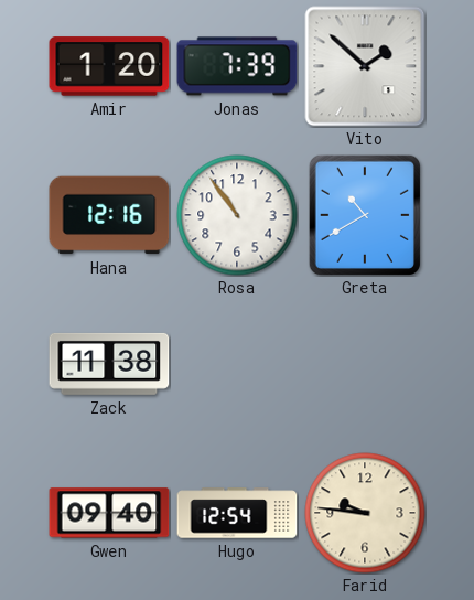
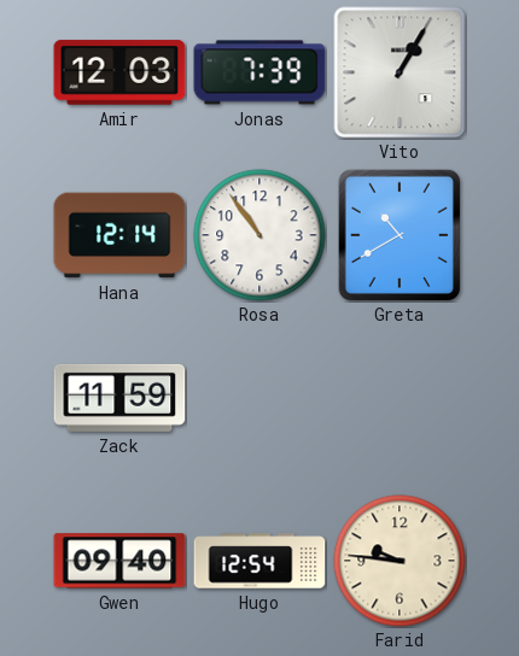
Amir: 1:20 -> 12:03 (119, 72)
Vito: 1:52 -> 1:05 (400, 72)
Hana: 12:16 -> 12:14 (119, 235)
Zack: 11:38 -> 11:59 (119, 398)
